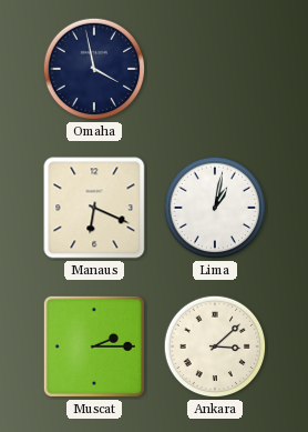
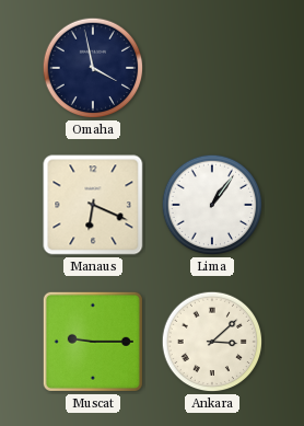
Lima: 1:02 -> 1:06 (212, 205)
Muscat: 2:15 -> 9:15 (93, 342)
